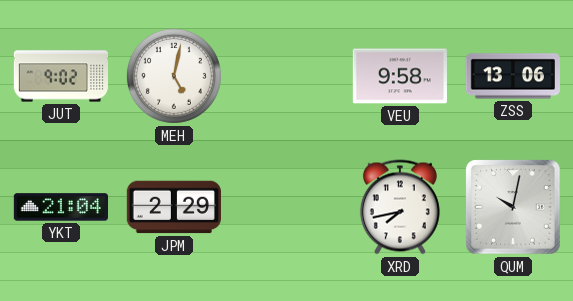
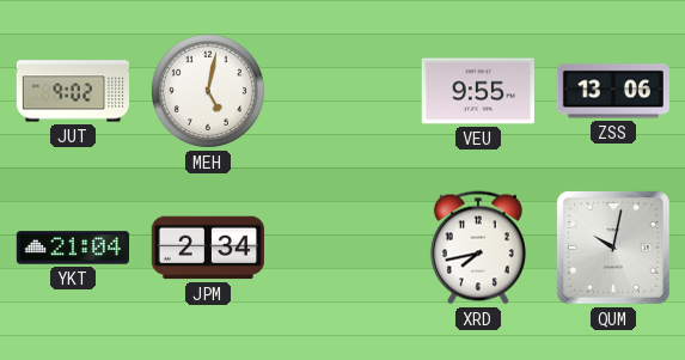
VEU: 9:58 -> 9:55 (478, 91)
JPM: 2:29 -> 2:34 (208, 248)
